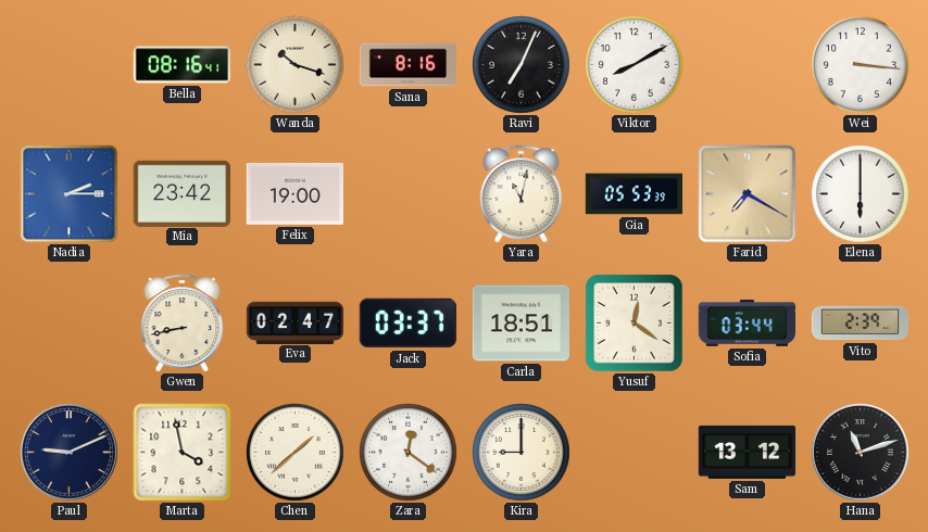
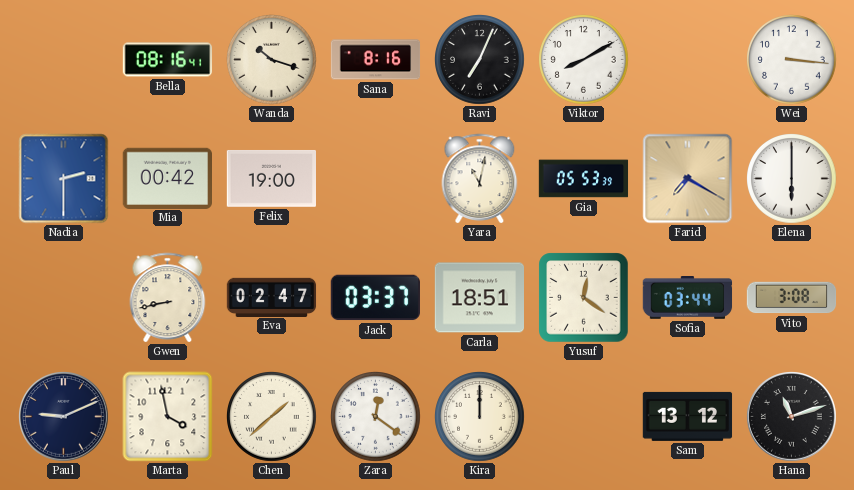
Nadia: 2:15 -> 2:30 (64, 179)
Mia: 23:42 -> 00:42 (167, 178)
Vito: 2:39 -> 3:08 (792, 298)
Kira: 9:00 -> 12:00 (480, 417)
